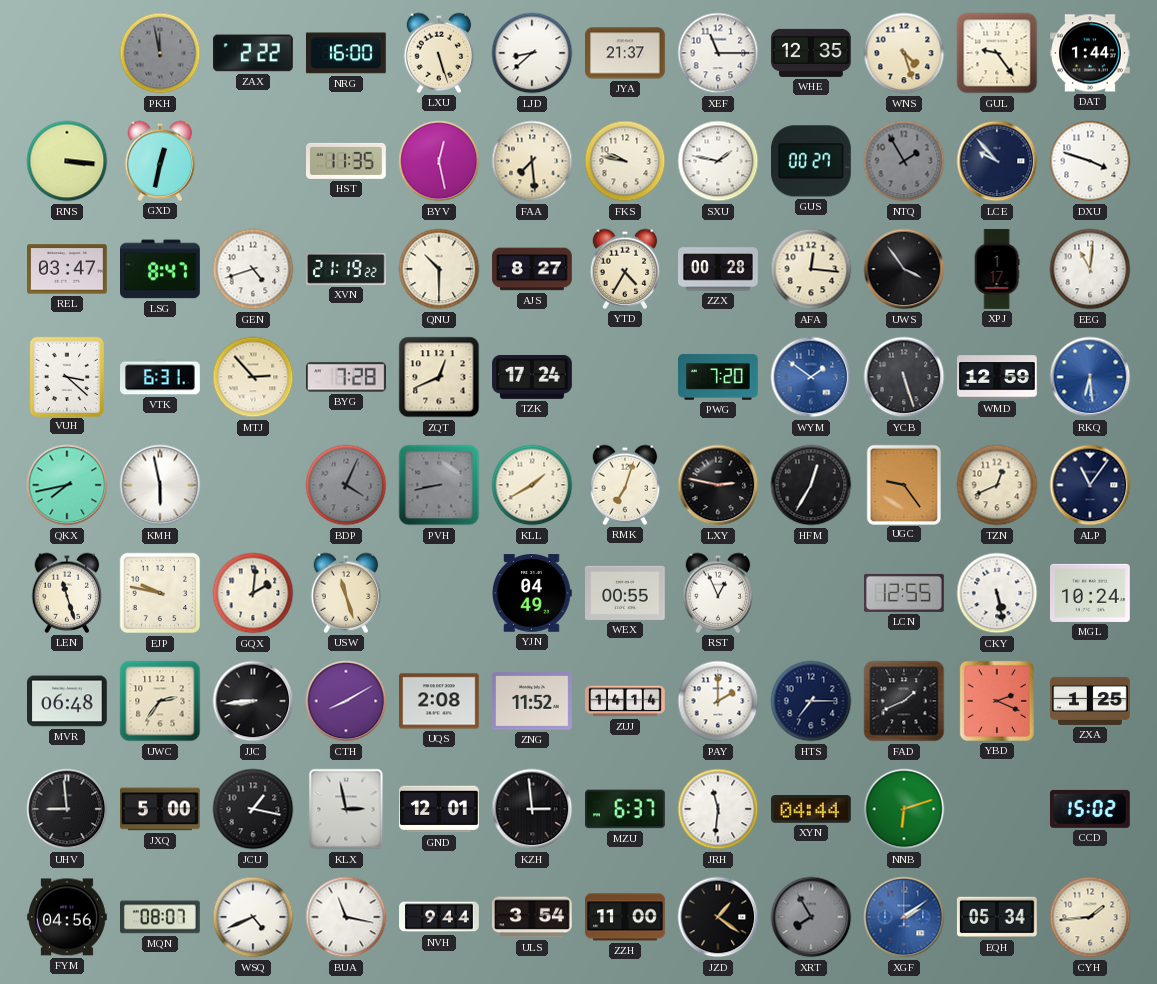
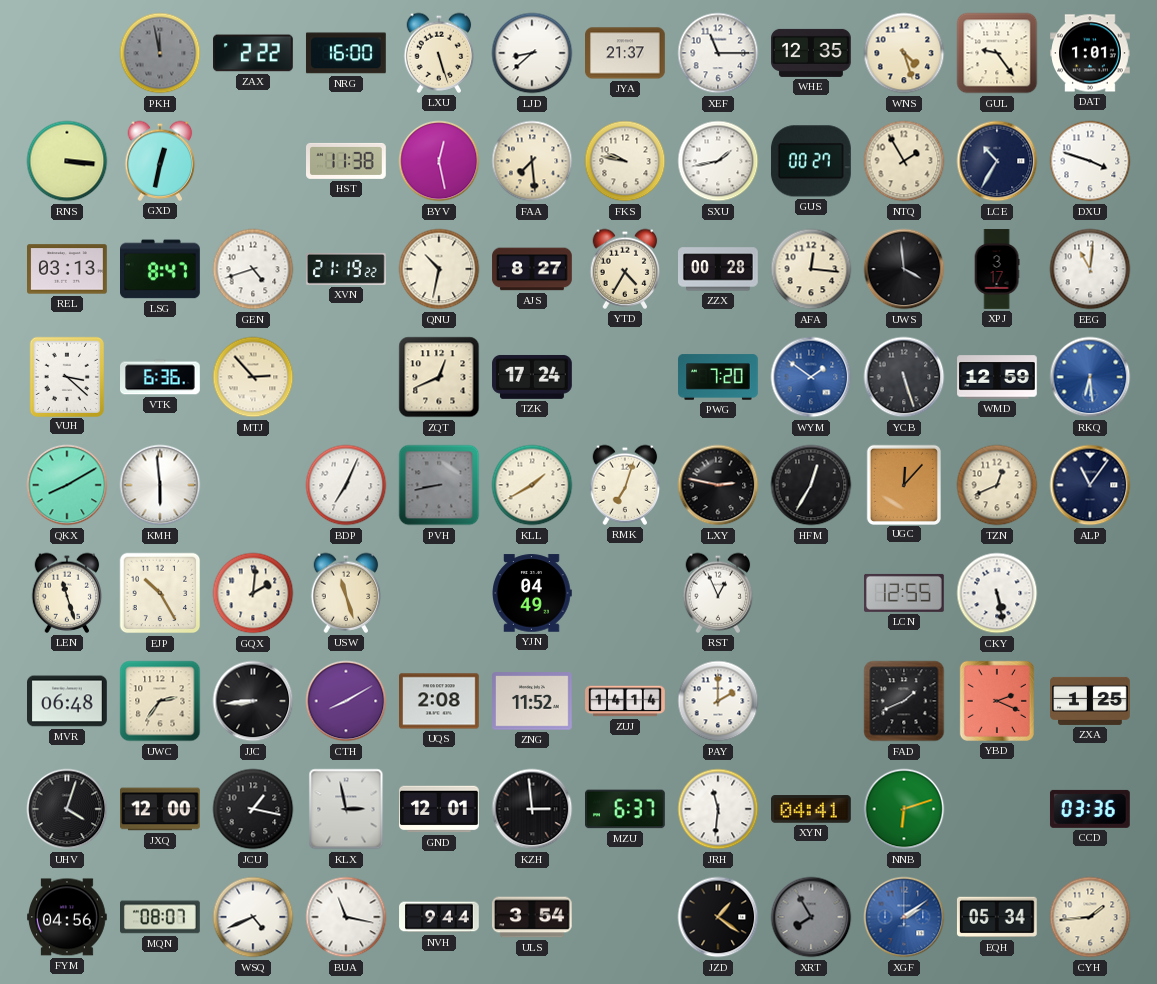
DAT: 1:44 -> 1:01 (1090, 53)
HST: 11:35 -> 11:38 (346, 161)
SXU: 1:47 -> 1:43 (718, 161)
NTQ dial: grey -> cream (904, 161)
LCE: 9:53 -> 10:35 (997, 161)
REL: 03:47 -> 03:13 (68, 269)
QNU: 10:30 -> 10:32 (439, 269)
UWS: 3:54 -> 3:59 (904, 269)
XPJ: 1:17 -> 3:17 (997, 269)
VTK: 6:31 -> 6:36 (161, 377)
BYG: 7:28 -> none (347, 377)
QKX: 7:43 -> 8:10 (67, 485)
KMH: 5:58 -> 5:59 (160, 485)
BDP: 4:04 -> 7:04 (346, 485)
BDP dial: grey -> white (346, 485)
UGC: 9:24 -> 12:07 (904, 484)
EJP: 9:47 -> 10:25 (160, 593)
WEX: 00:55 -> none (626, 593)
MGL: 10:24 -> none (1091, 593)
HTS: 7:15 -> none (811, 701)
UHV: 8:59 -> 4:03 (67, 809)
JXQ: 5:00 -> 12:00 (161, 809)
XYN: 04:44 -> 04:41 (812, 809)
CCD: 15:02 -> 03:36 (1090, 809)
ZZH: 11:00 -> none (626, 917)
